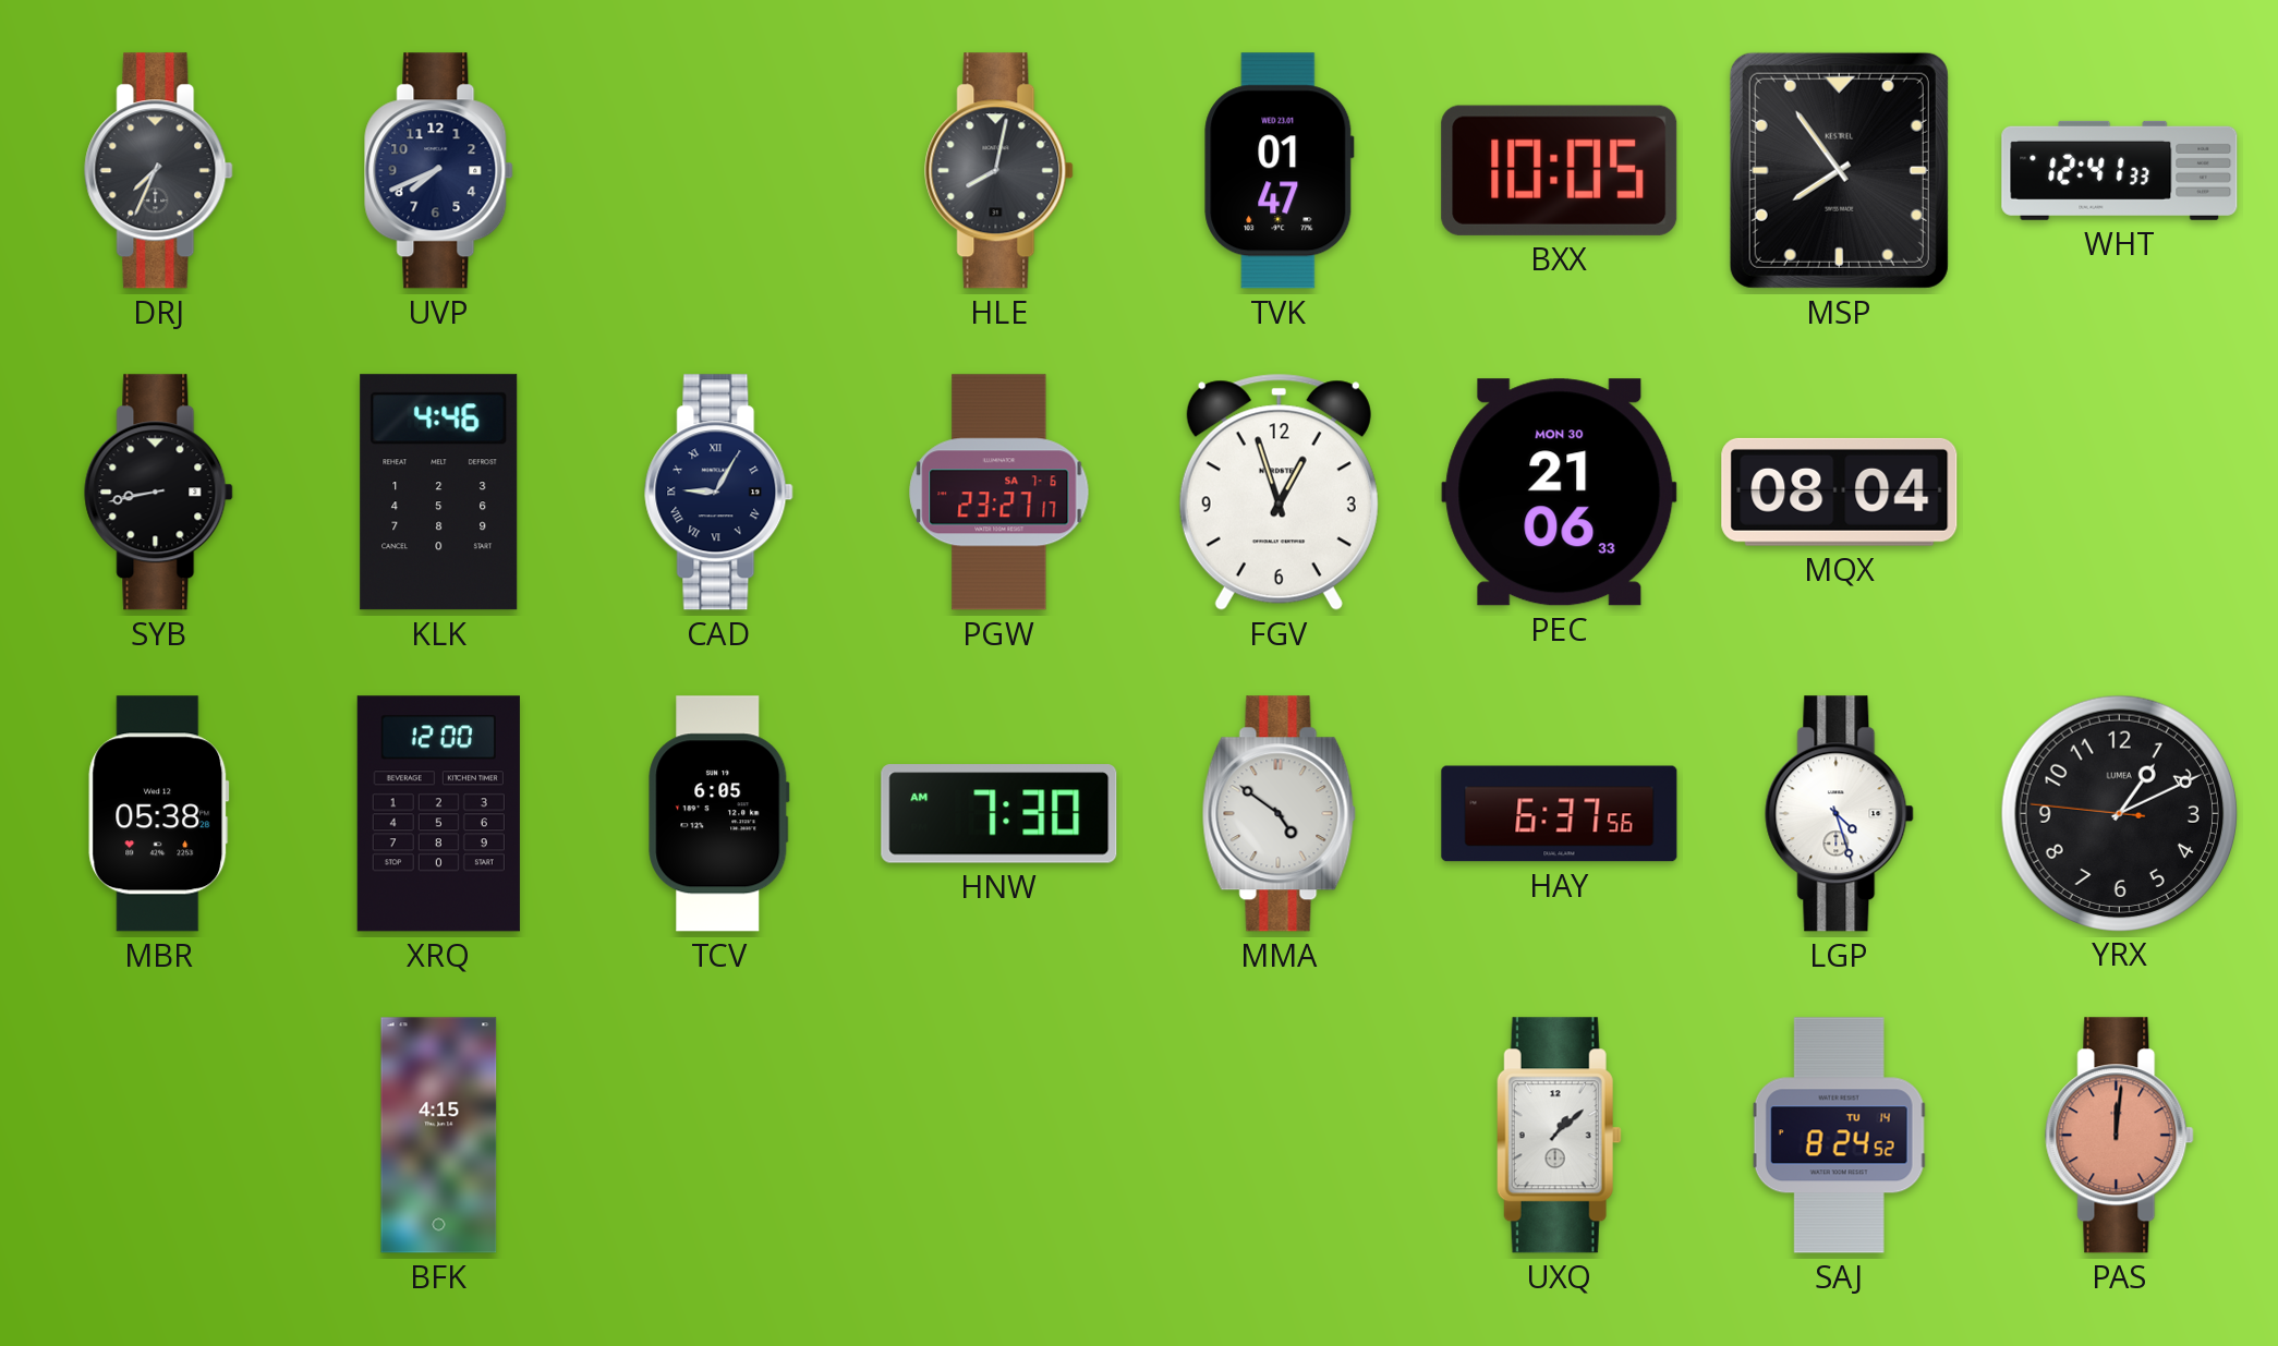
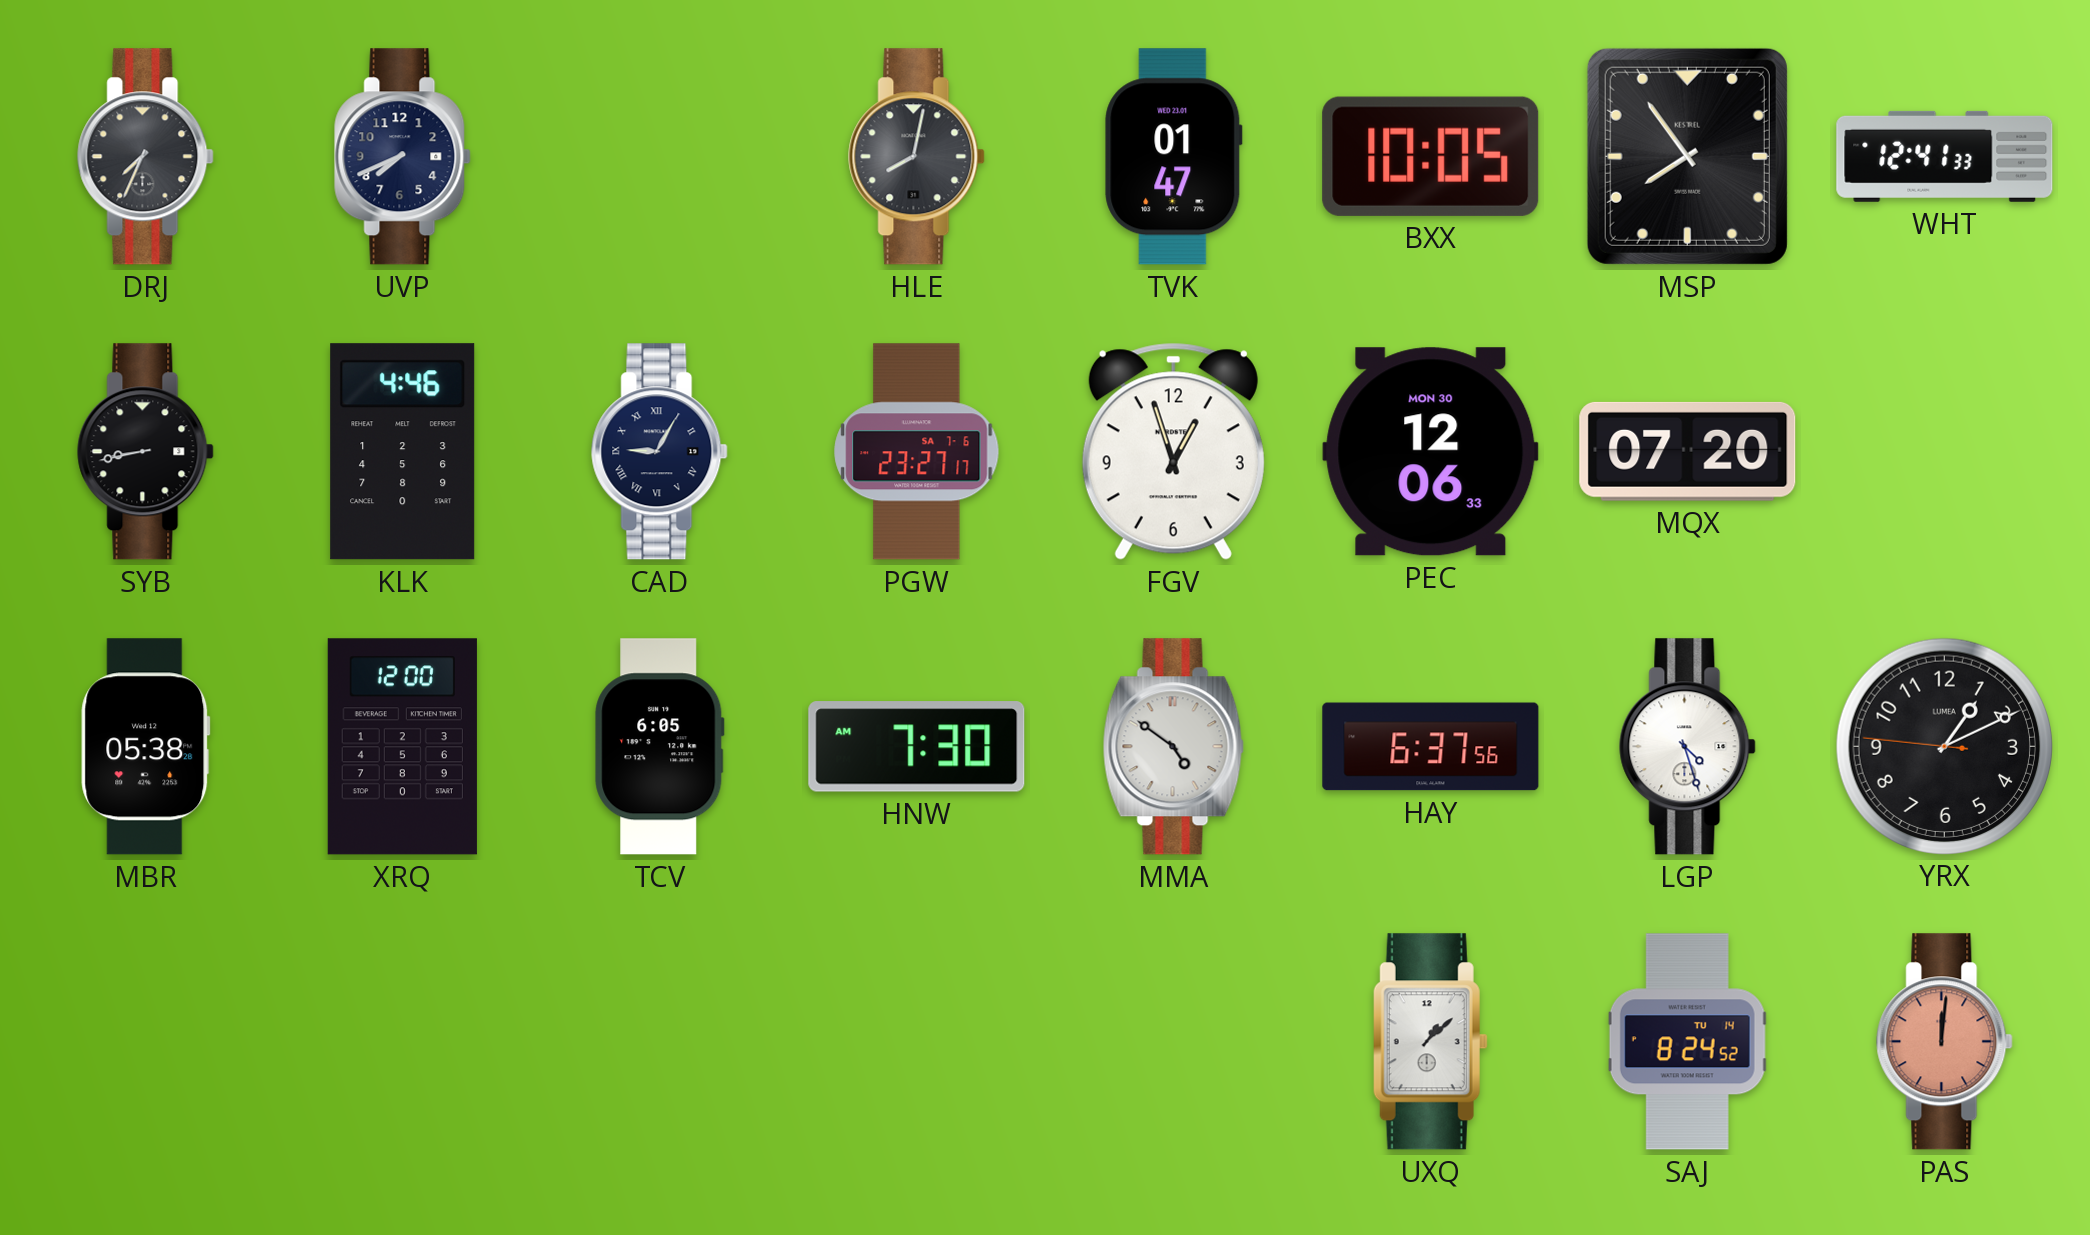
PEC: 21:06 -> 12:06 (1431, 452)
MQX: 08:04 -> 07:20 (1688, 451)
BFK: 4:15 -> none (439, 1136)
